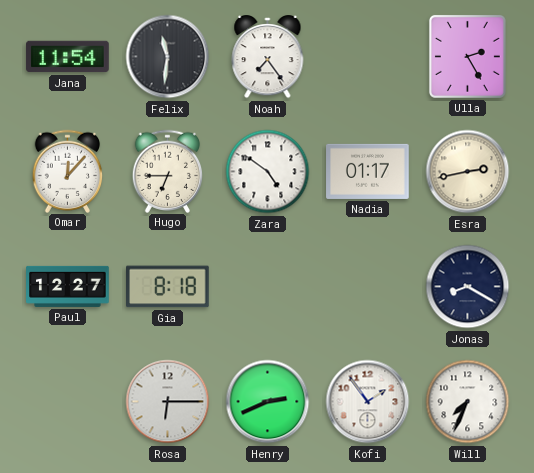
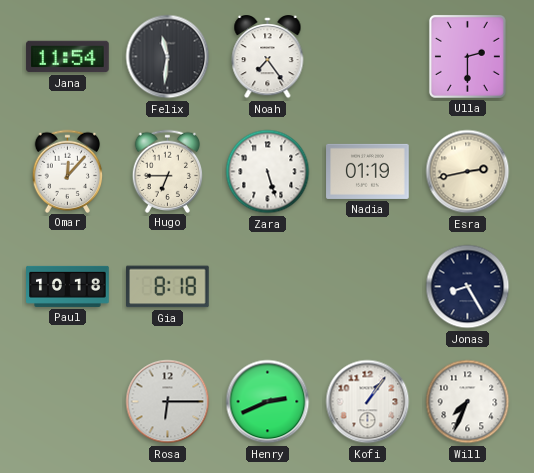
Ulla: 2:25 -> 2:30 (467, 56)
Zara: 4:51 -> 5:27 (268, 172)
Nadia: 01:17 -> 01:19 (368, 171)
Paul: 12:27 -> 10:18 (68, 286)
Jonas: 8:20 -> 8:25 (468, 287)
Kofi: 1:54 -> 1:06 (368, 402)
